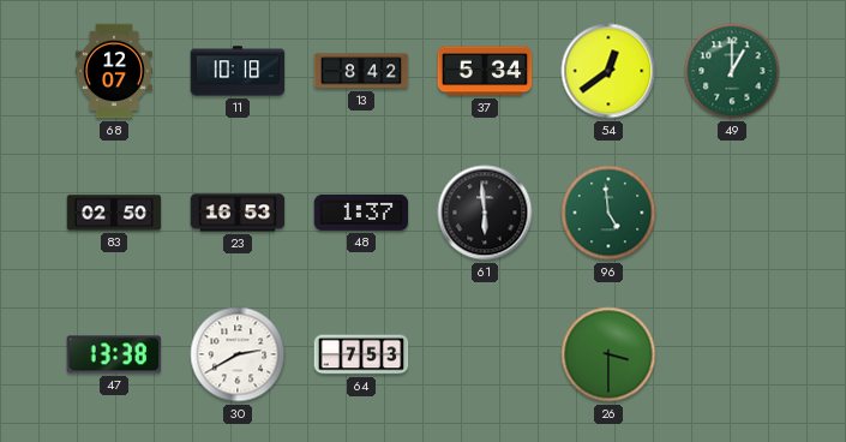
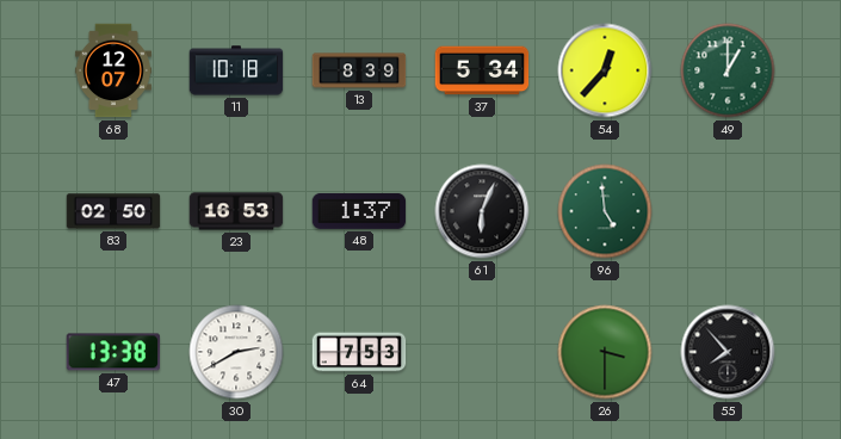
13: 8:42 -> 8:39 (359, 70)
54: 12:39 -> 12:37 (605, 70)
61: 5:59 -> 6:04 (482, 211)
55: none -> 7:53 (728, 352)
